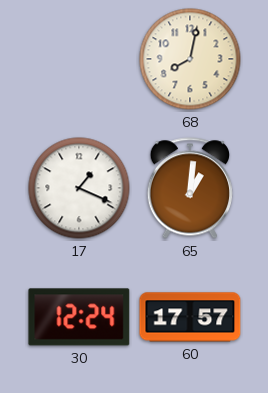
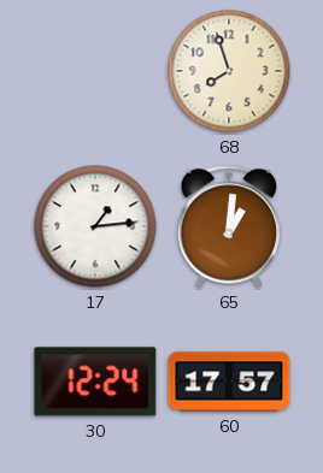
68: 8:02 -> 7:57 (229, 71)
17: 1:19 -> 1:14 (95, 226)
